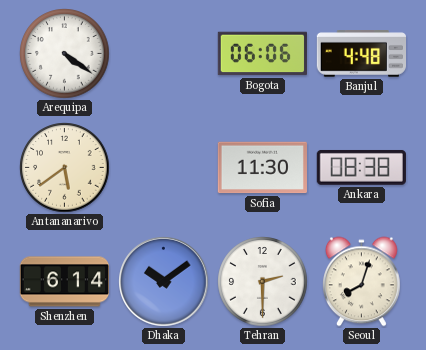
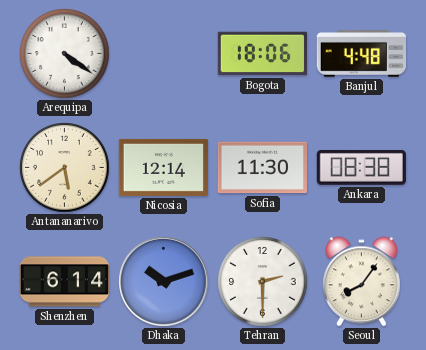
Bogota: 06:06 -> 18:06 (262, 54)
Nicosia: none -> 12:14 (163, 167)
Dhaka: 10:09 -> 10:12 (164, 282)
Seoul: 8:03 -> 8:06 (361, 282)
